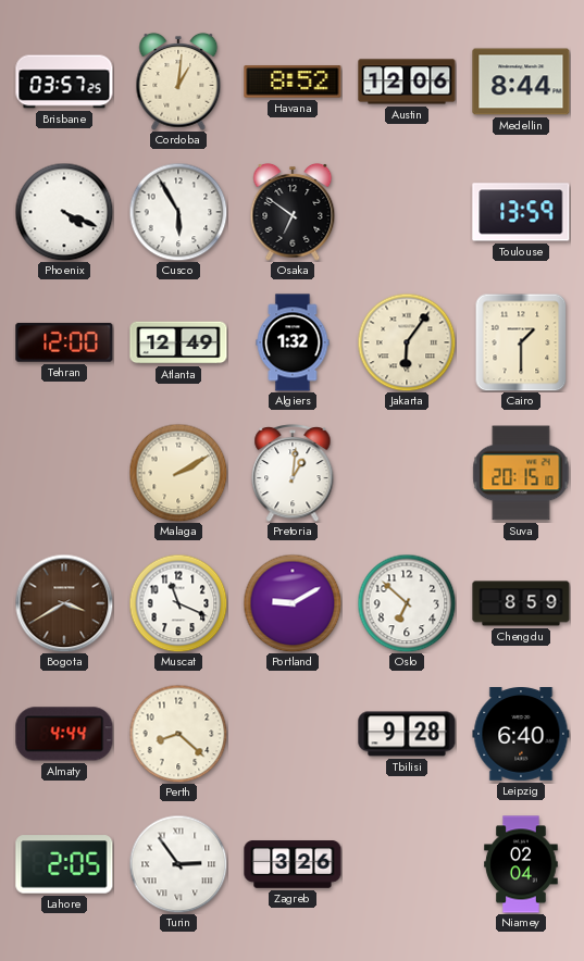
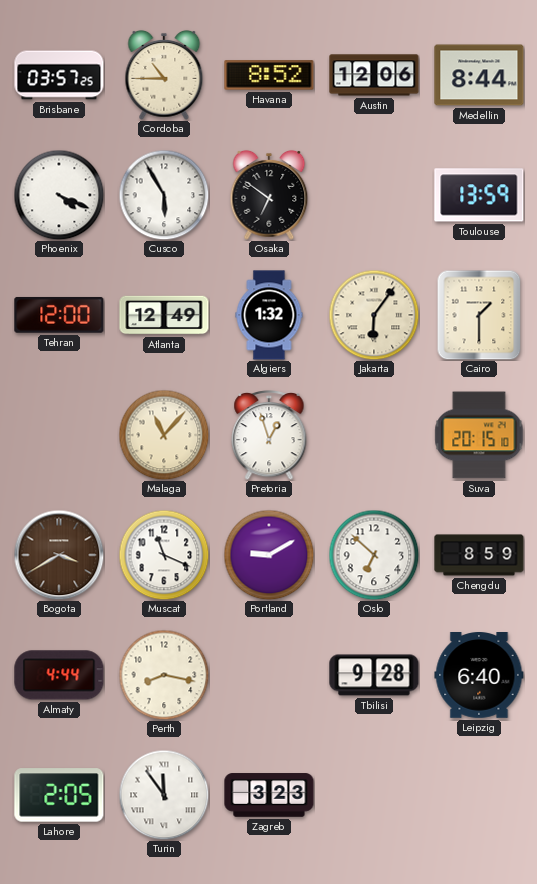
Cordoba: 1:01 -> 10:45 (164, 75)
Malaga: 2:10 -> 11:07 (164, 435)
Pretoria: 1:01 -> 12:57 (269, 436)
Perth: 8:22 -> 8:17 (164, 675)
Turin: 2:54 -> 11:54 (164, 795)
Zagreb: 3:26 -> 3:23 (269, 795)
Niamey: 02:04 -> none (521, 864)
